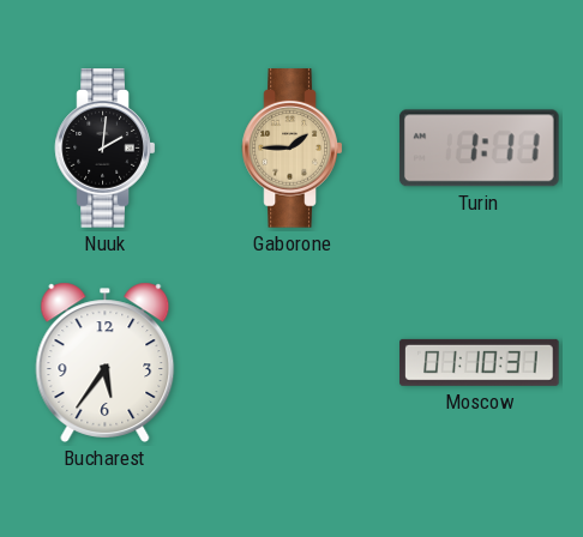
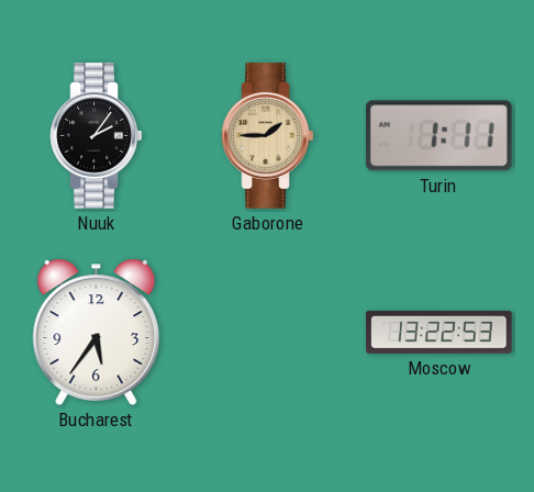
Nuuk: 2:01 -> 2:06 (97, 136)
Moscow: 01:10 -> 13:22 (440, 332)
